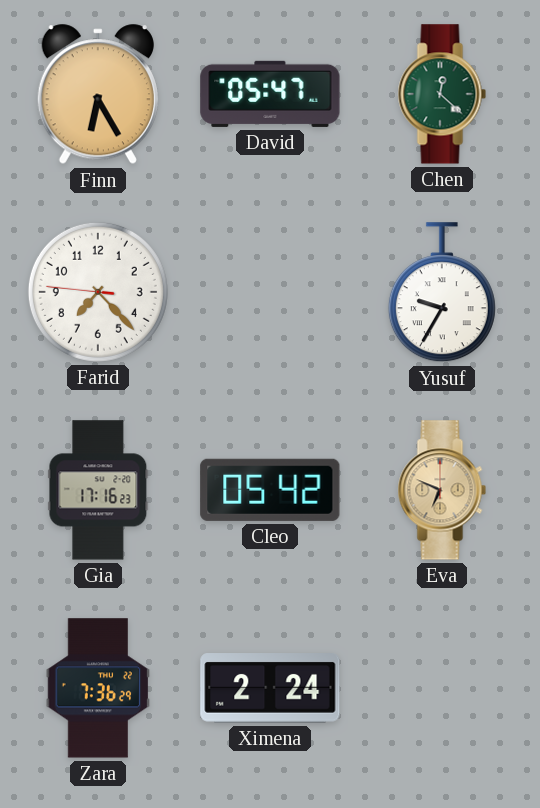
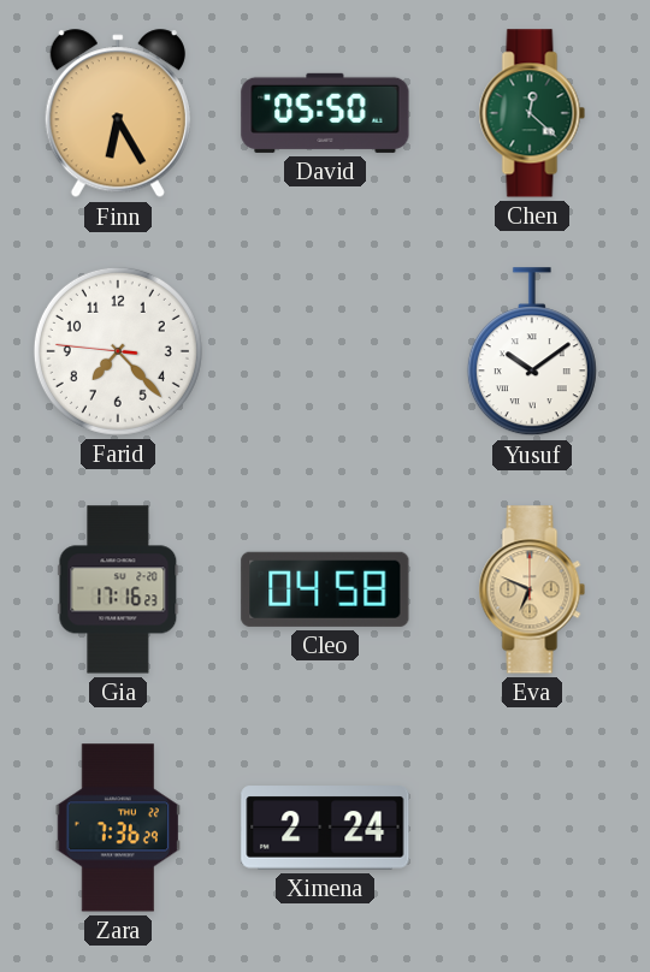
David: 05:47 -> 05:50 (325, 113)
Yusuf: 9:35 -> 10:09 (532, 352)
Cleo: 05:42 -> 04:58 (325, 589)
